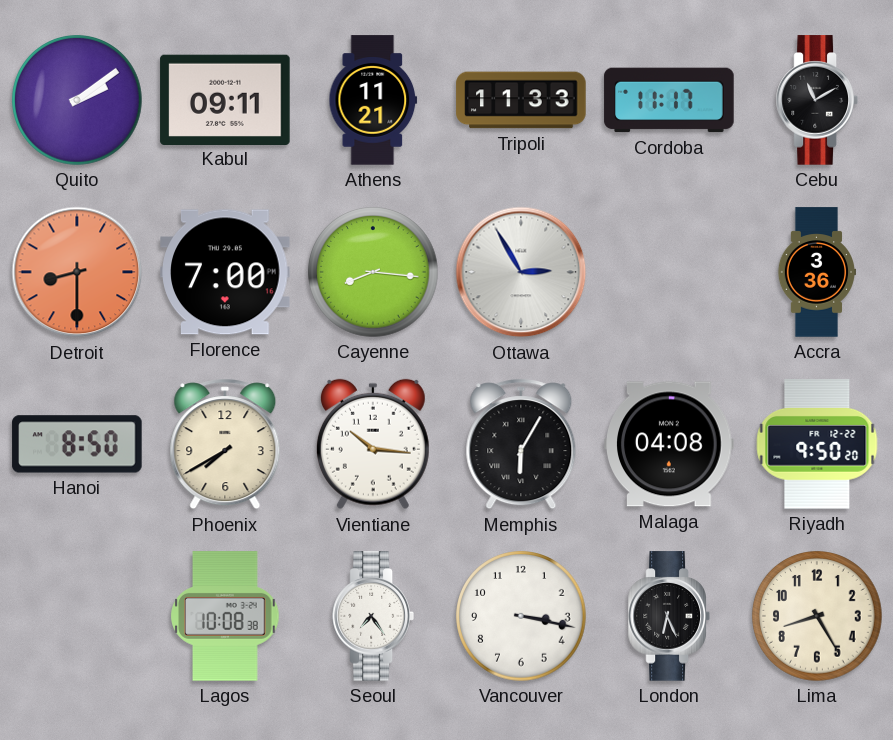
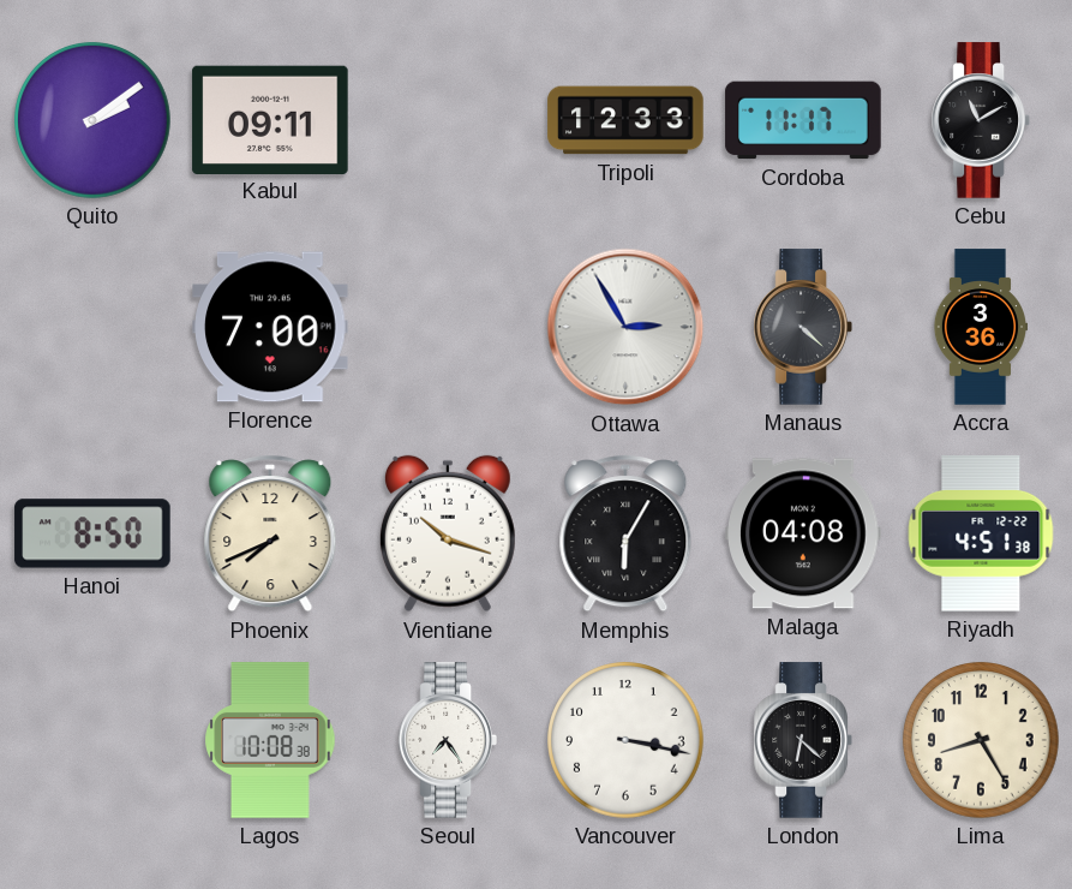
Athens: 11:21 -> none (373, 100)
Tripoli: 11:33 -> 12:33 (625, 120)
Detroit: 8:30 -> none (77, 272)
Cayenne: 8:16 -> none (373, 272)
Manaus: none -> 4:22 (803, 327)
Phoenix: 7:40 -> 7:41 (270, 533)
Vientiane: 10:16 -> 10:18 (448, 533)
Riyadh: 9:50 -> 4:51 (981, 533)
London: 6:26 -> 6:22 (803, 740)
